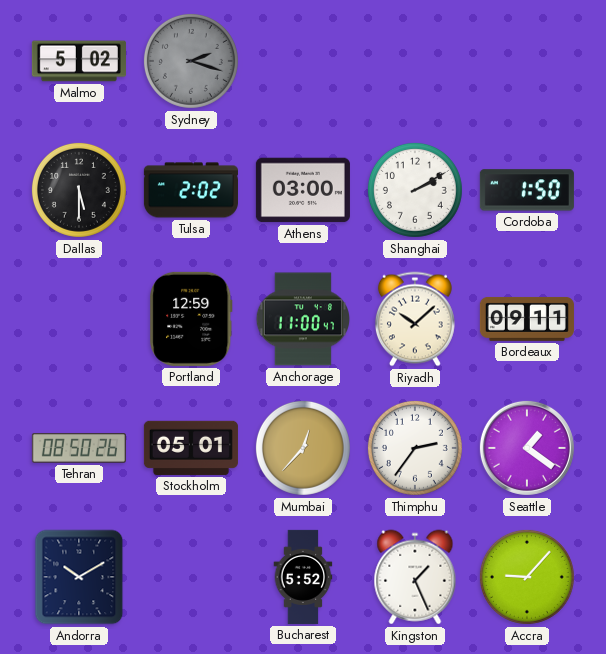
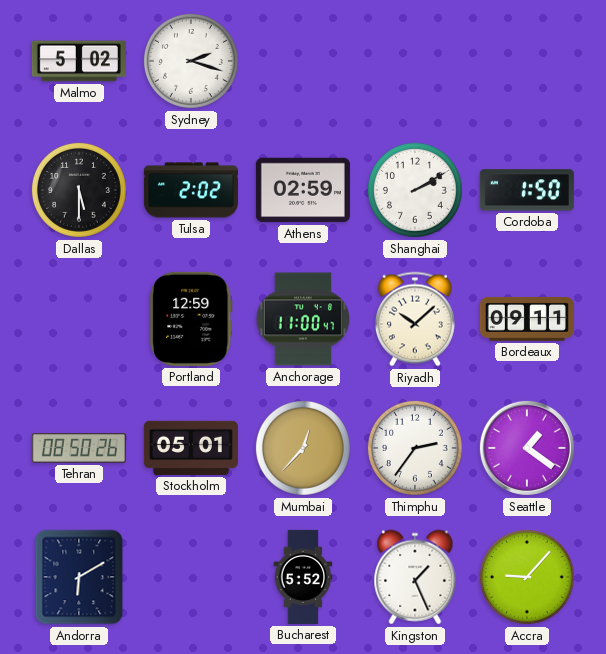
Sydney dial: grey -> white (191, 61)
Athens: 03:00 -> 02:59 (303, 190)
Andorra: 10:10 -> 6:10 (79, 577)
